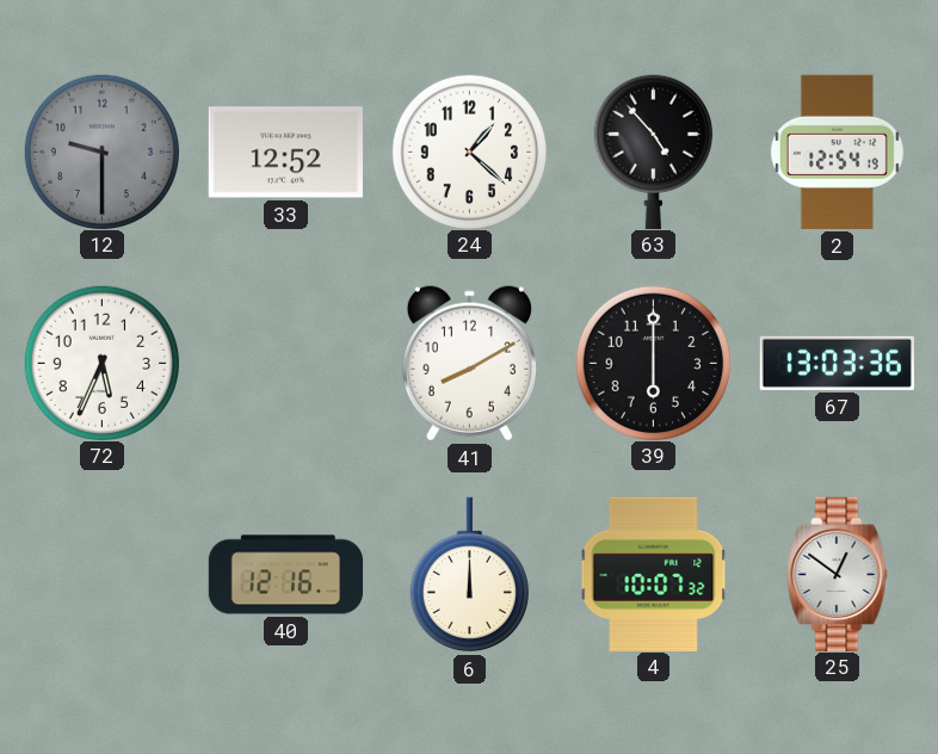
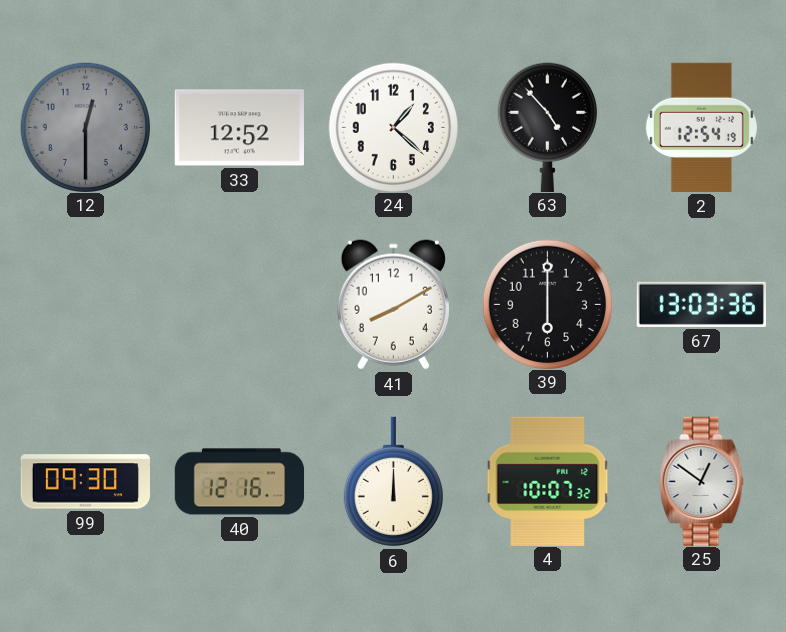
12: 9:30 -> 12:30 (85, 127)
72: 5:34 -> none (101, 363)
99: none -> 09:30 (85, 482)
